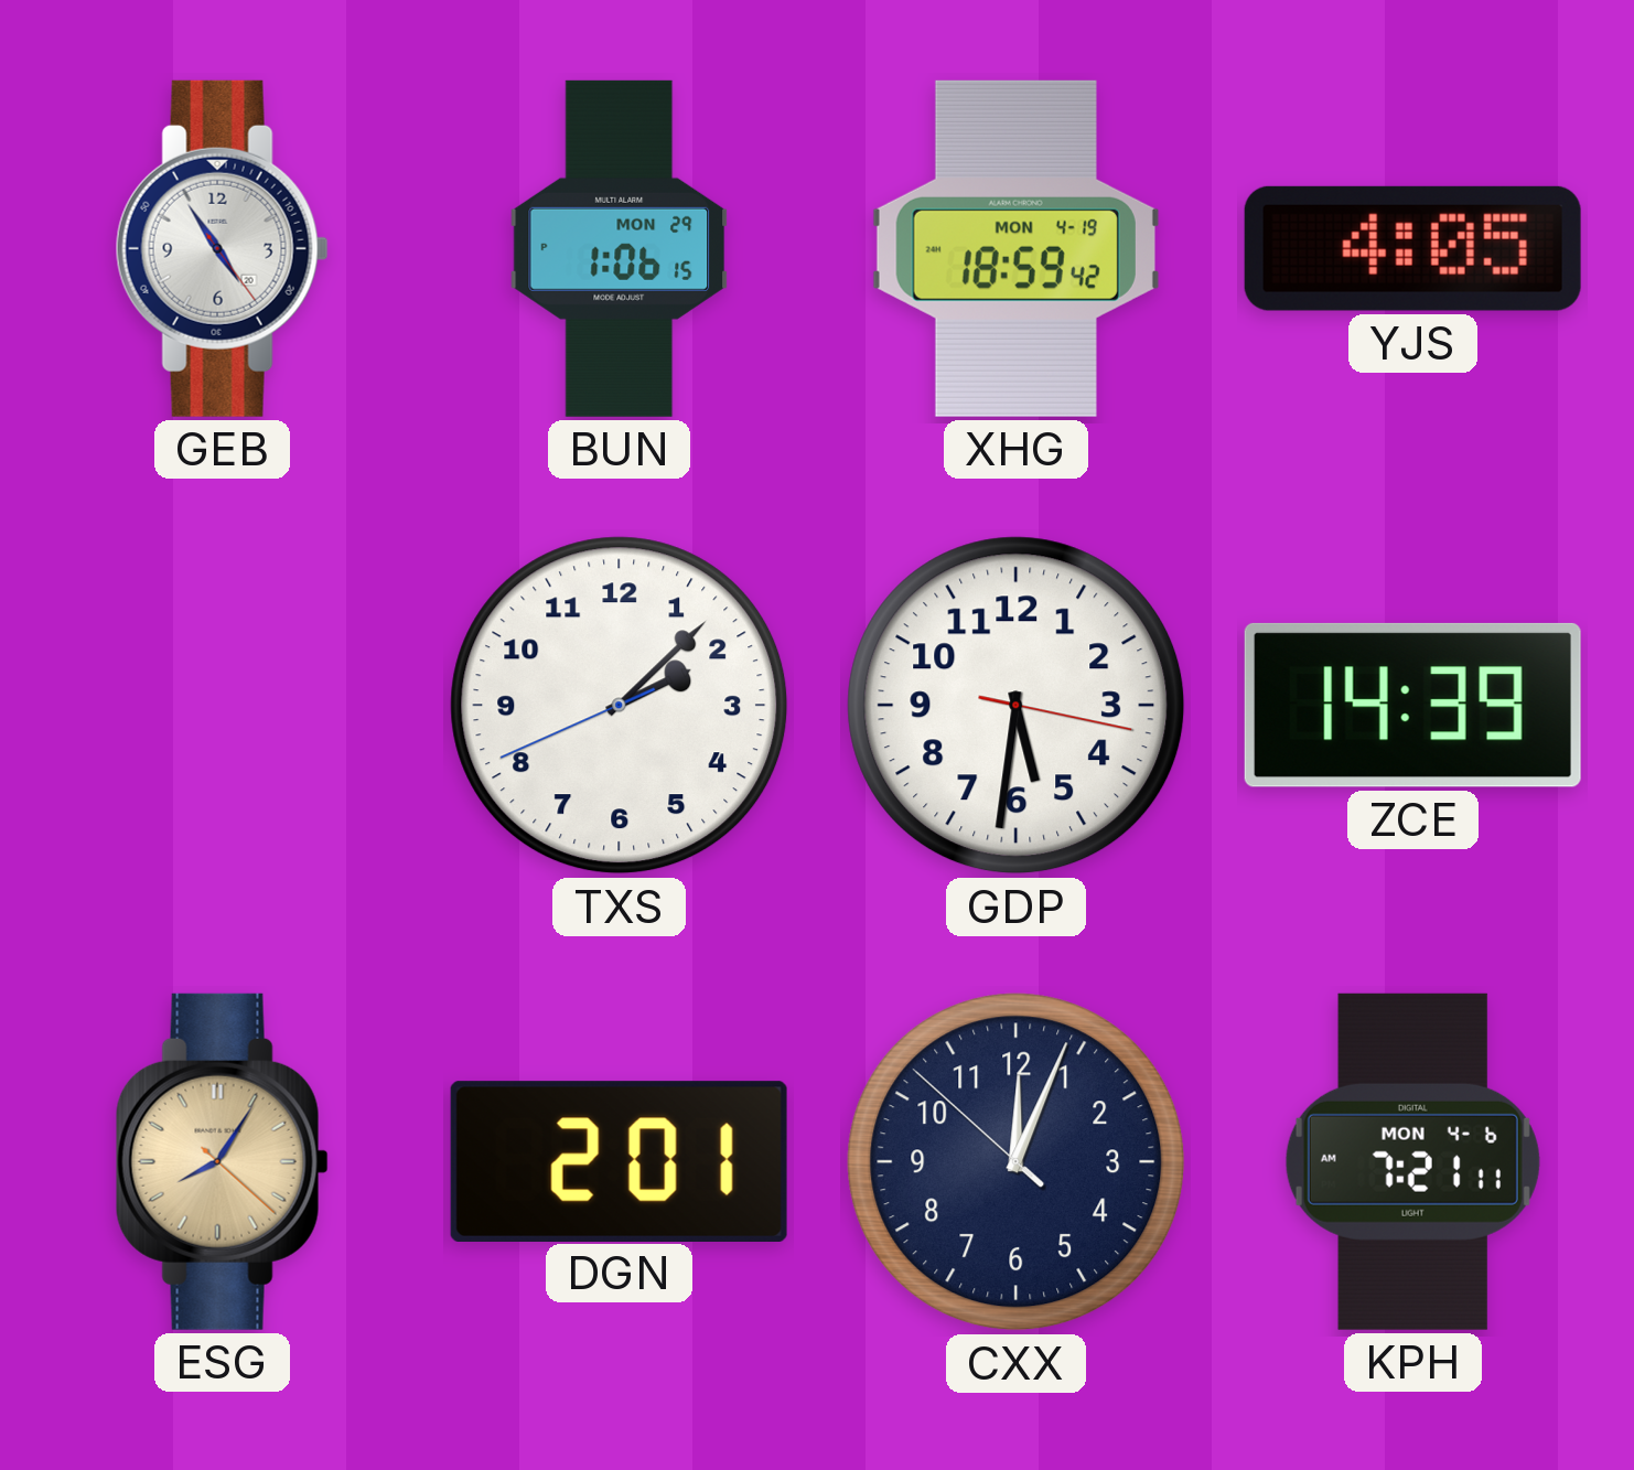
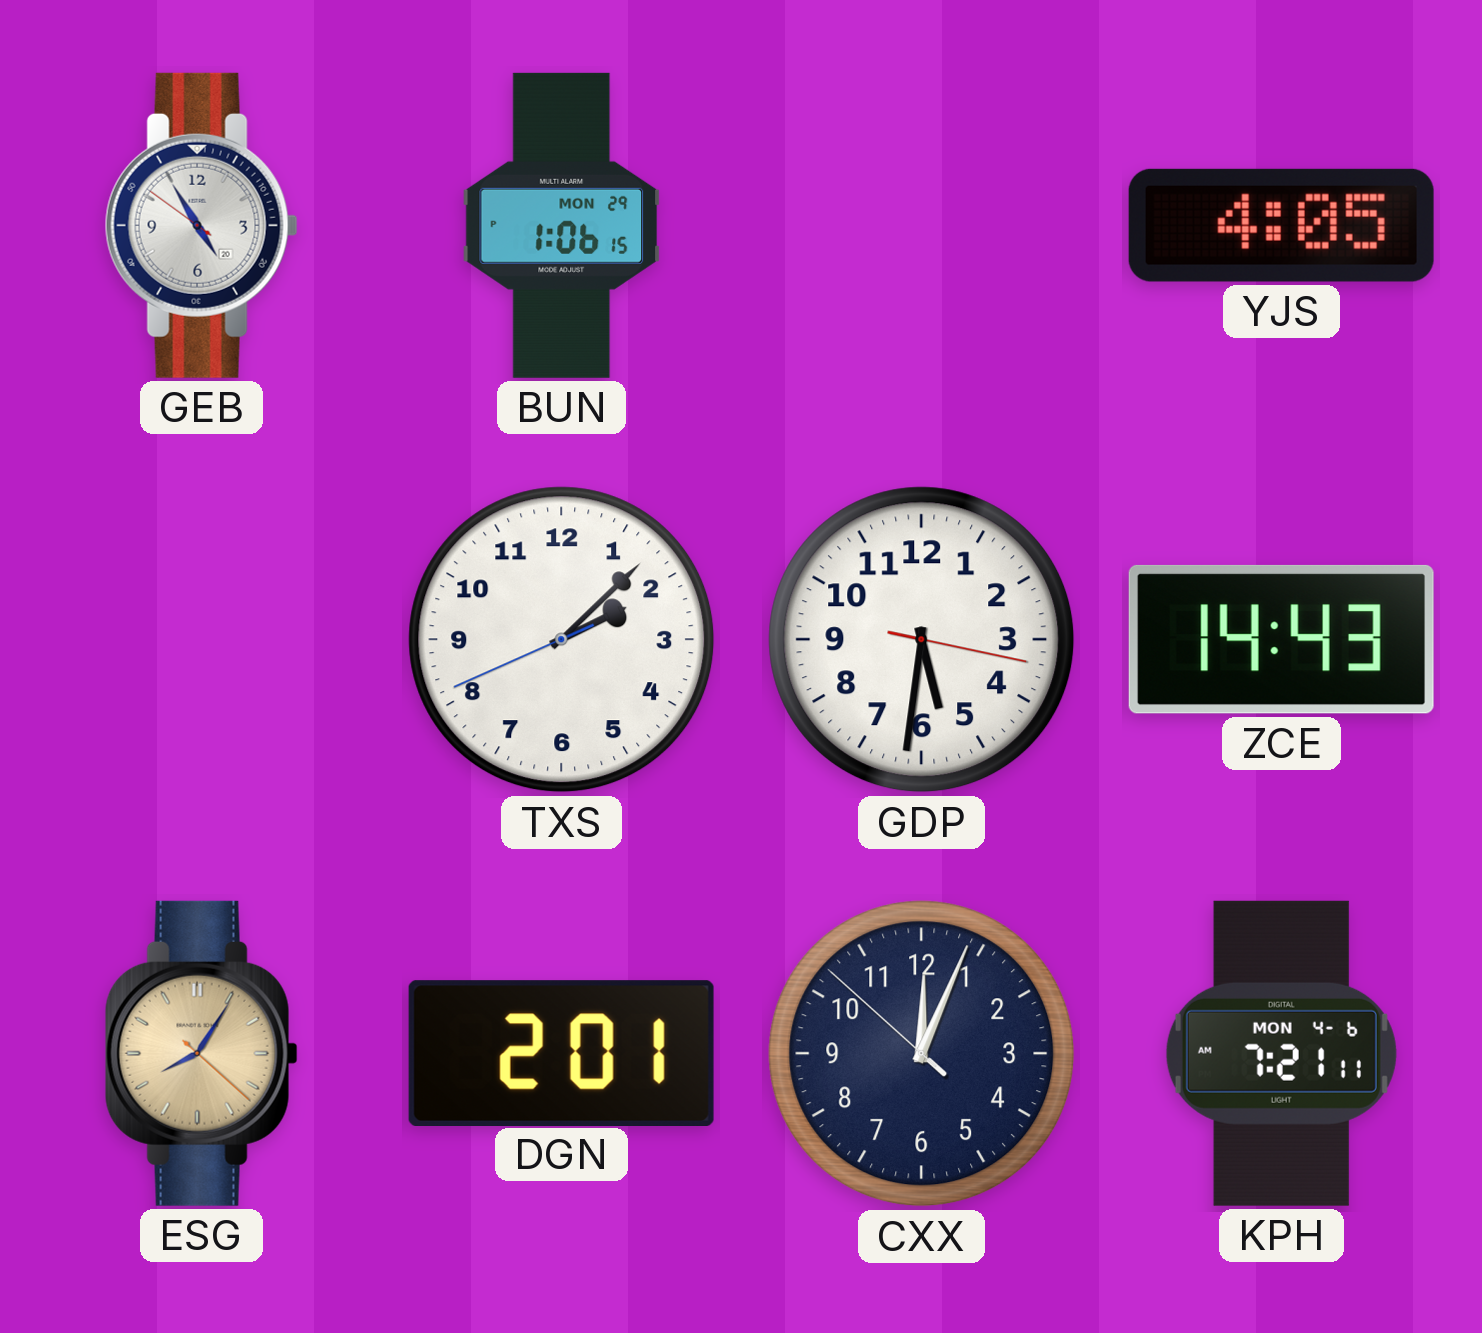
GEB: 4:54:24 -> 4:54:51 (201, 225)
XHG: 18:59 -> none (1015, 248)
ZCE: 14:39 -> 14:43 (1281, 639)
